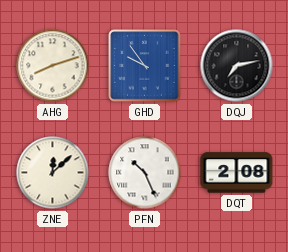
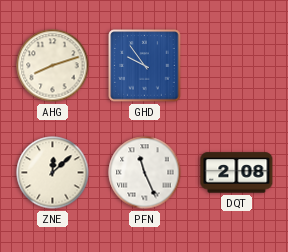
DQJ: 7:13 -> none (237, 66)
PFN: 10:26 -> 11:26 (145, 173)
